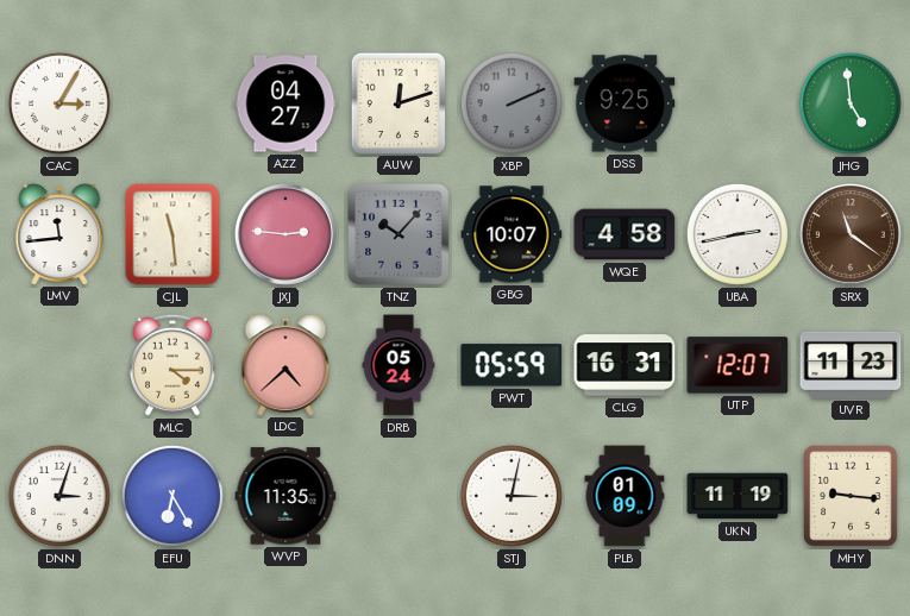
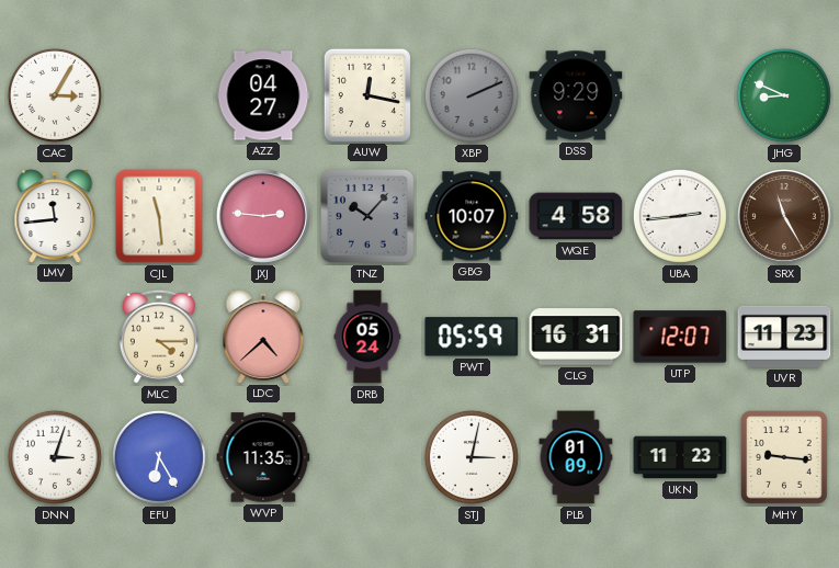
AUW: 12:12 -> 12:17 (366, 94)
DSS: 9:25 -> 9:29 (576, 95)
JHG: 4:59 -> 8:49 (784, 95)
UBA: 2:43 -> 2:44 (680, 216)
SRX: 11:21 -> 11:25 (784, 216)
UKN: 11:19 -> 11:23 (680, 457)
